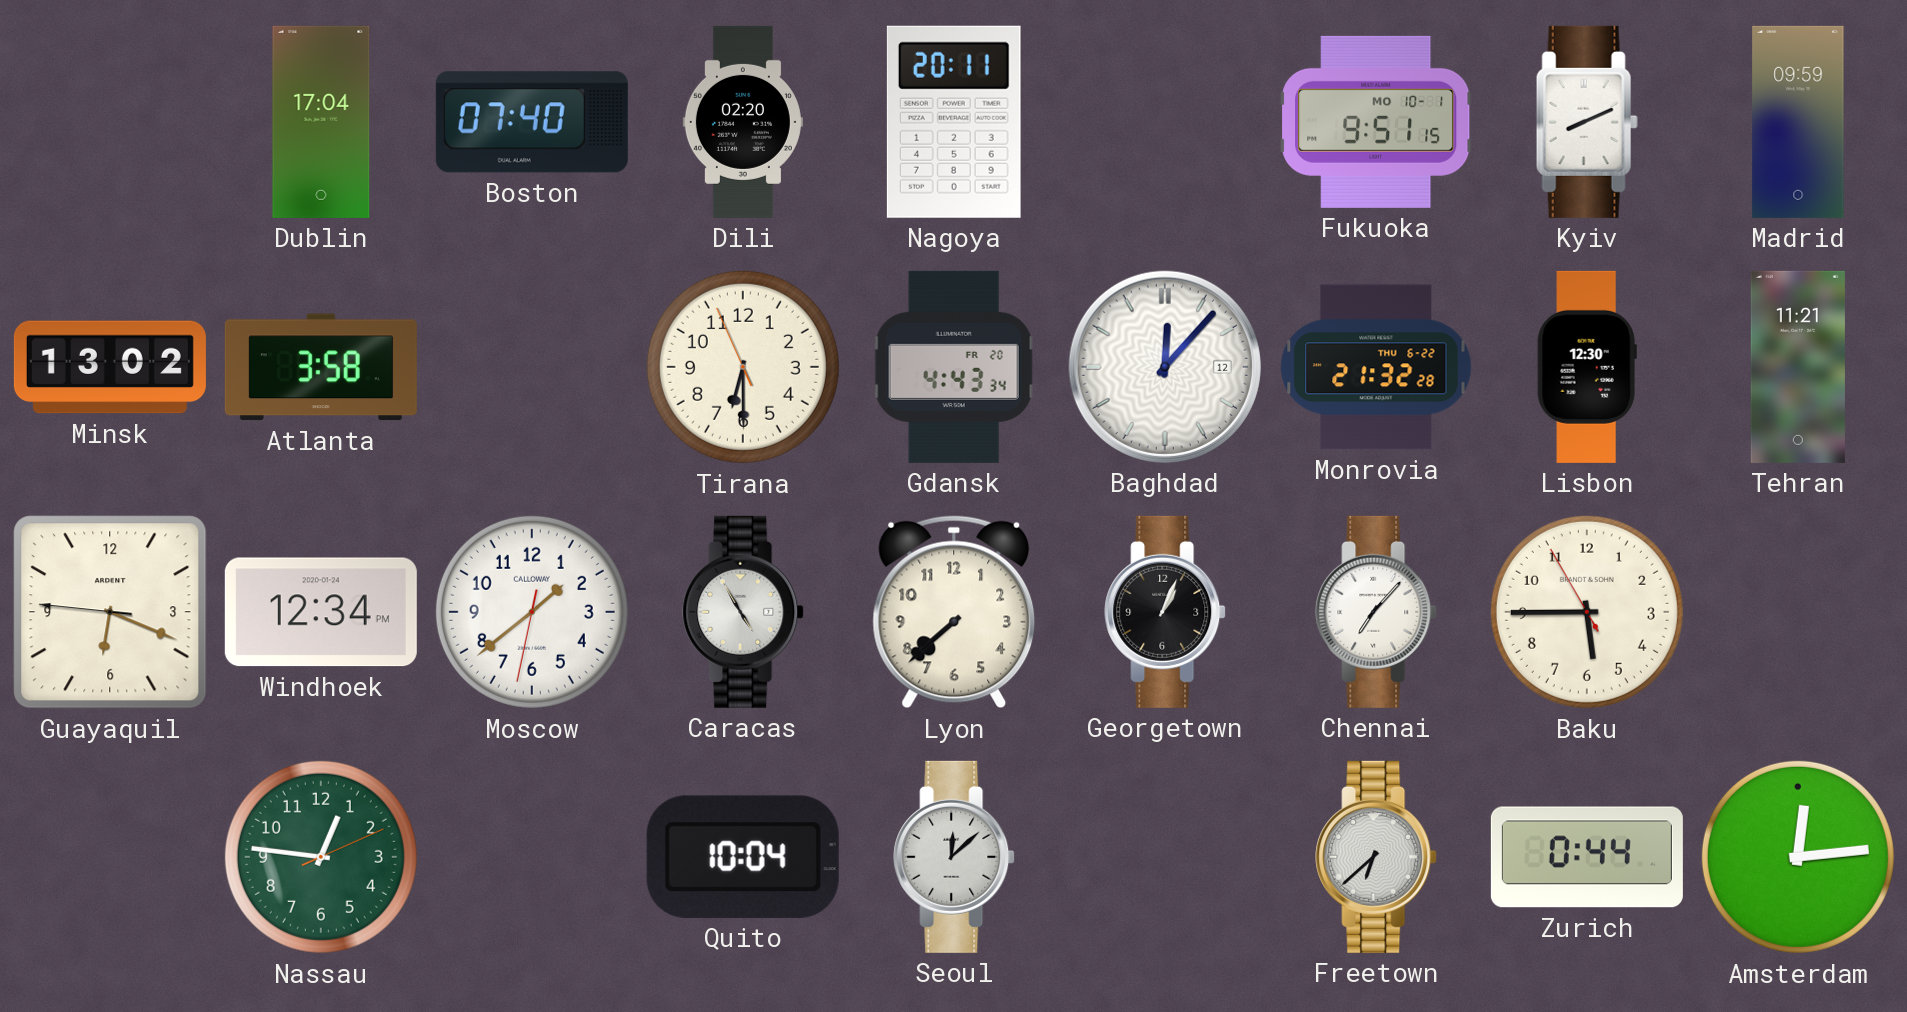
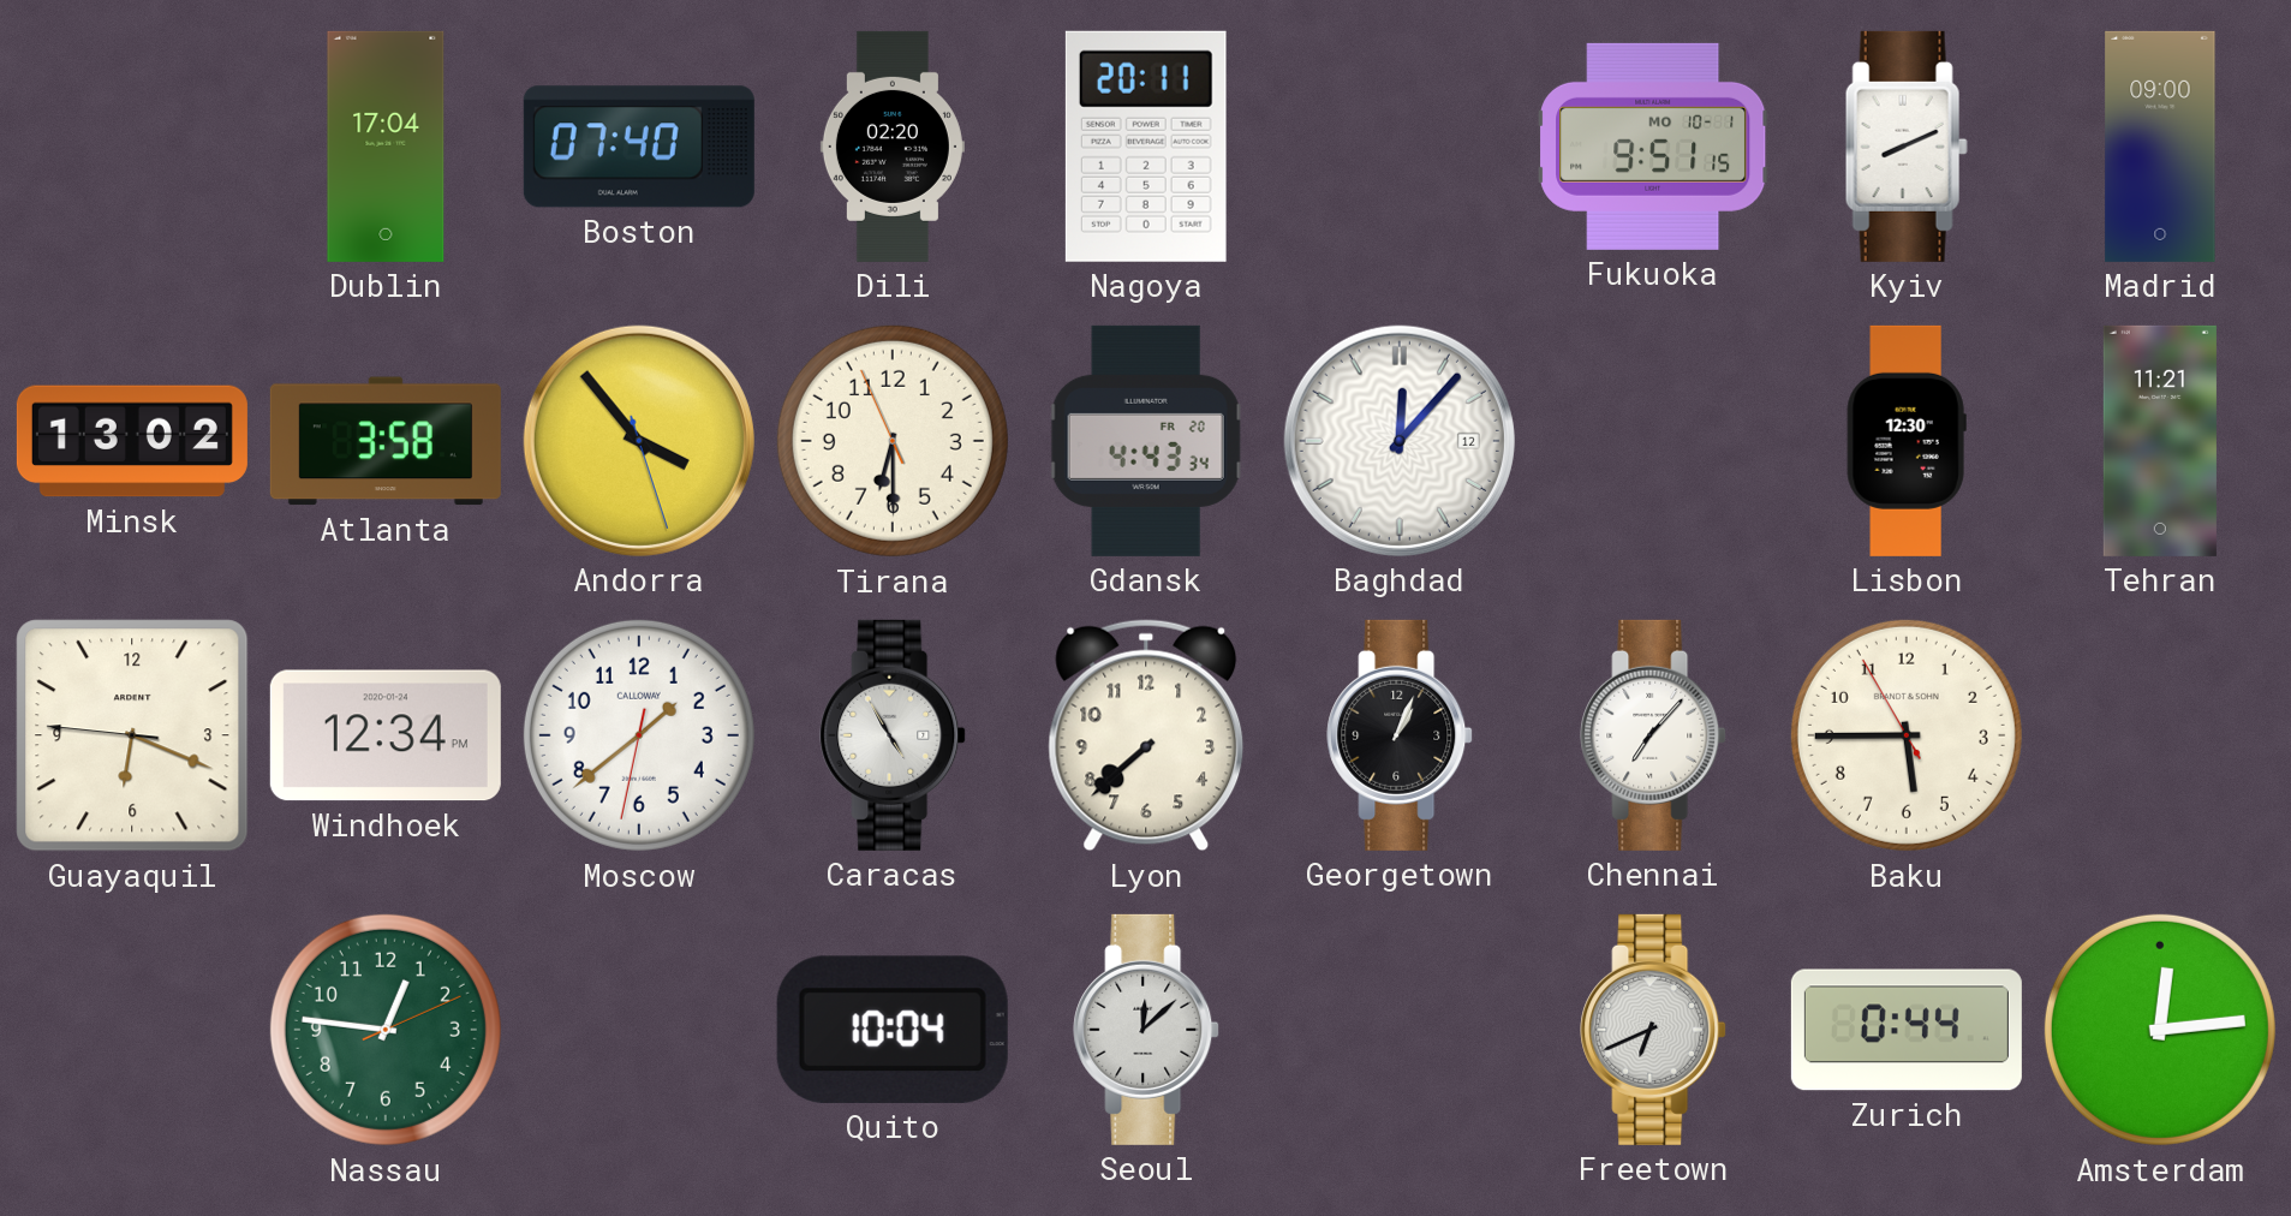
Madrid: 09:59 -> 09:00 (2160, 147)
Andorra: none -> 3:53 (639, 441)
Monrovia: 21:32 -> none (1376, 367)
Freetown: 6:38 -> 6:41 (1653, 1030)
